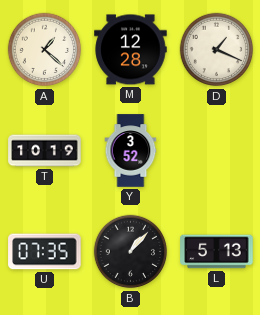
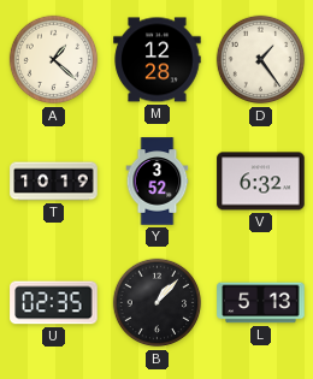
D: 1:19 -> 1:24 (261, 60)
V: none -> 6:32 (261, 182)
U: 07:35 -> 02:35 (54, 303)
